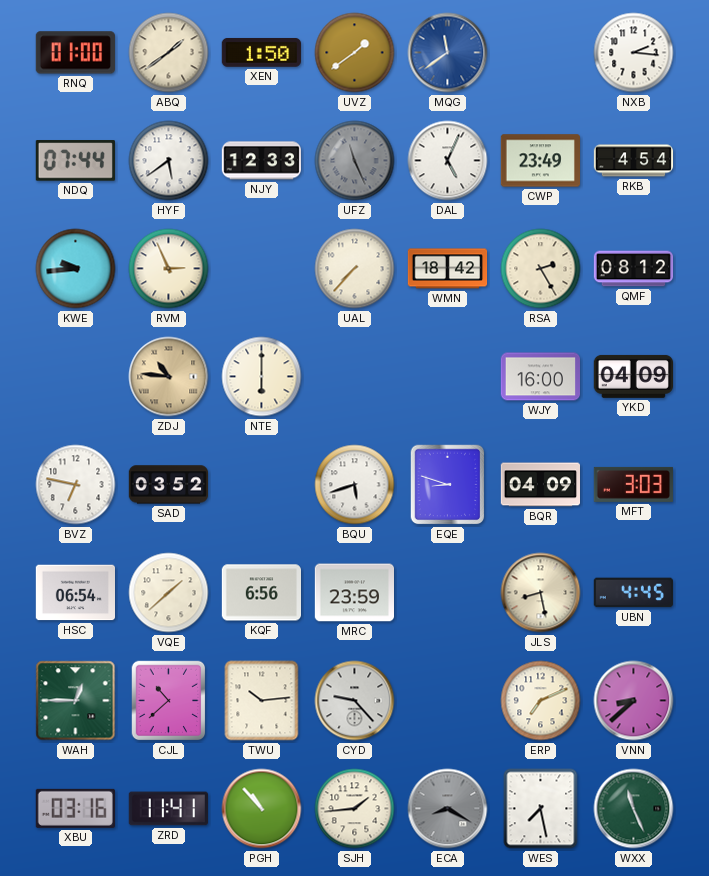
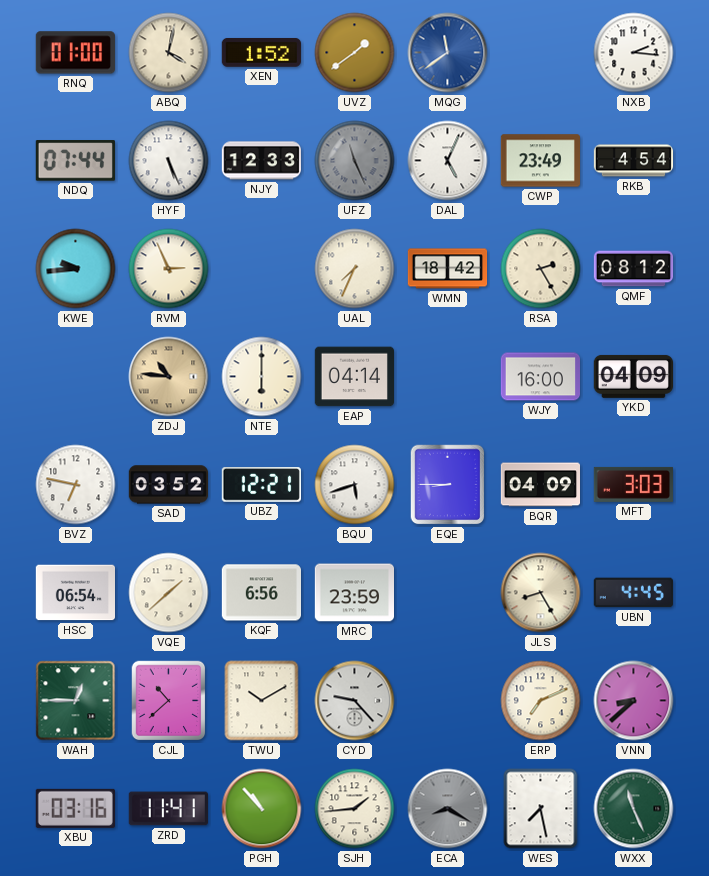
ABQ: 1:39 -> 4:02 (169, 53)
XEN: 1:50 -> 1:52 (261, 53)
HYF: 5:39 -> 5:26 (169, 161)
UAL: 7:37 -> 7:34 (355, 269)
EAP: none -> 04:14 (354, 377)
UBZ: none -> 12:21 (261, 485)
EQE: 8:48 -> 8:45 (448, 485)
JLS: 8:28 -> 8:25 (541, 593)
TWU: 10:14 -> 10:10 (262, 701)
